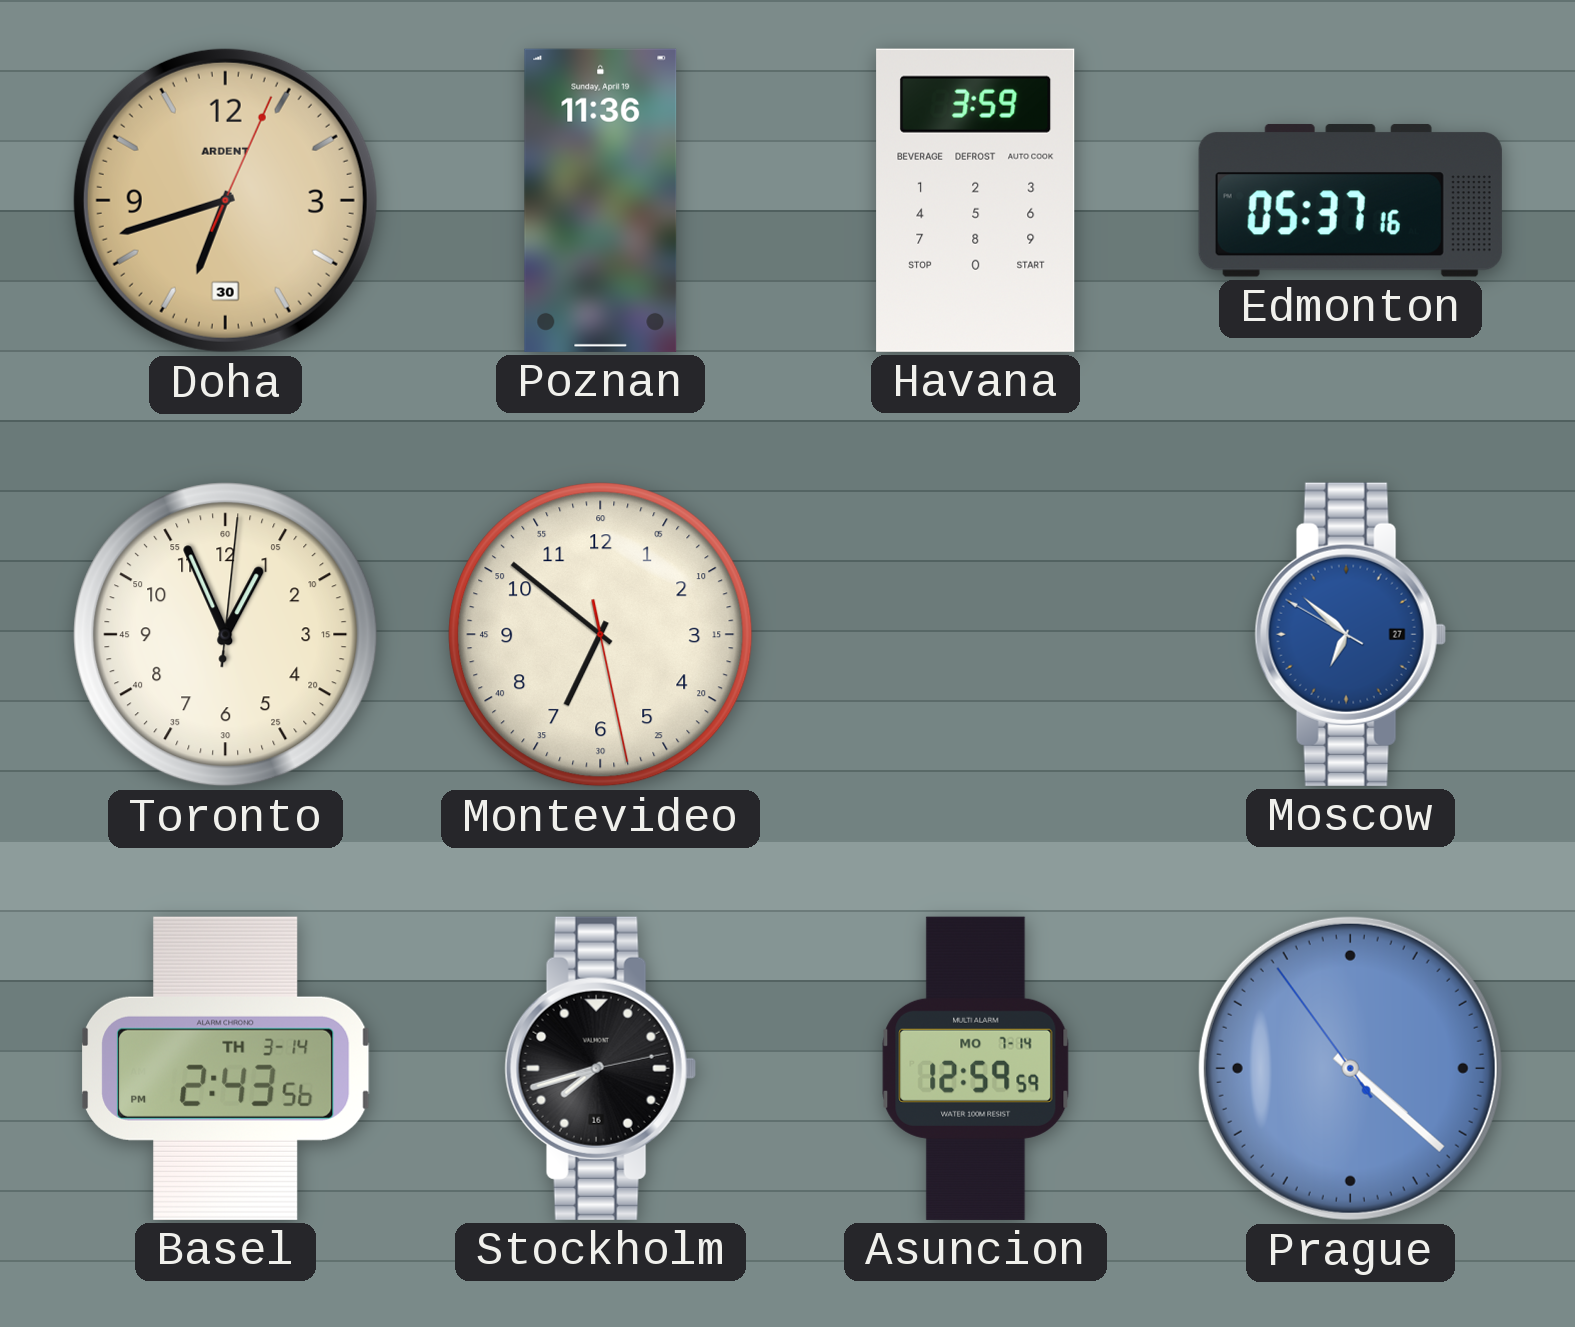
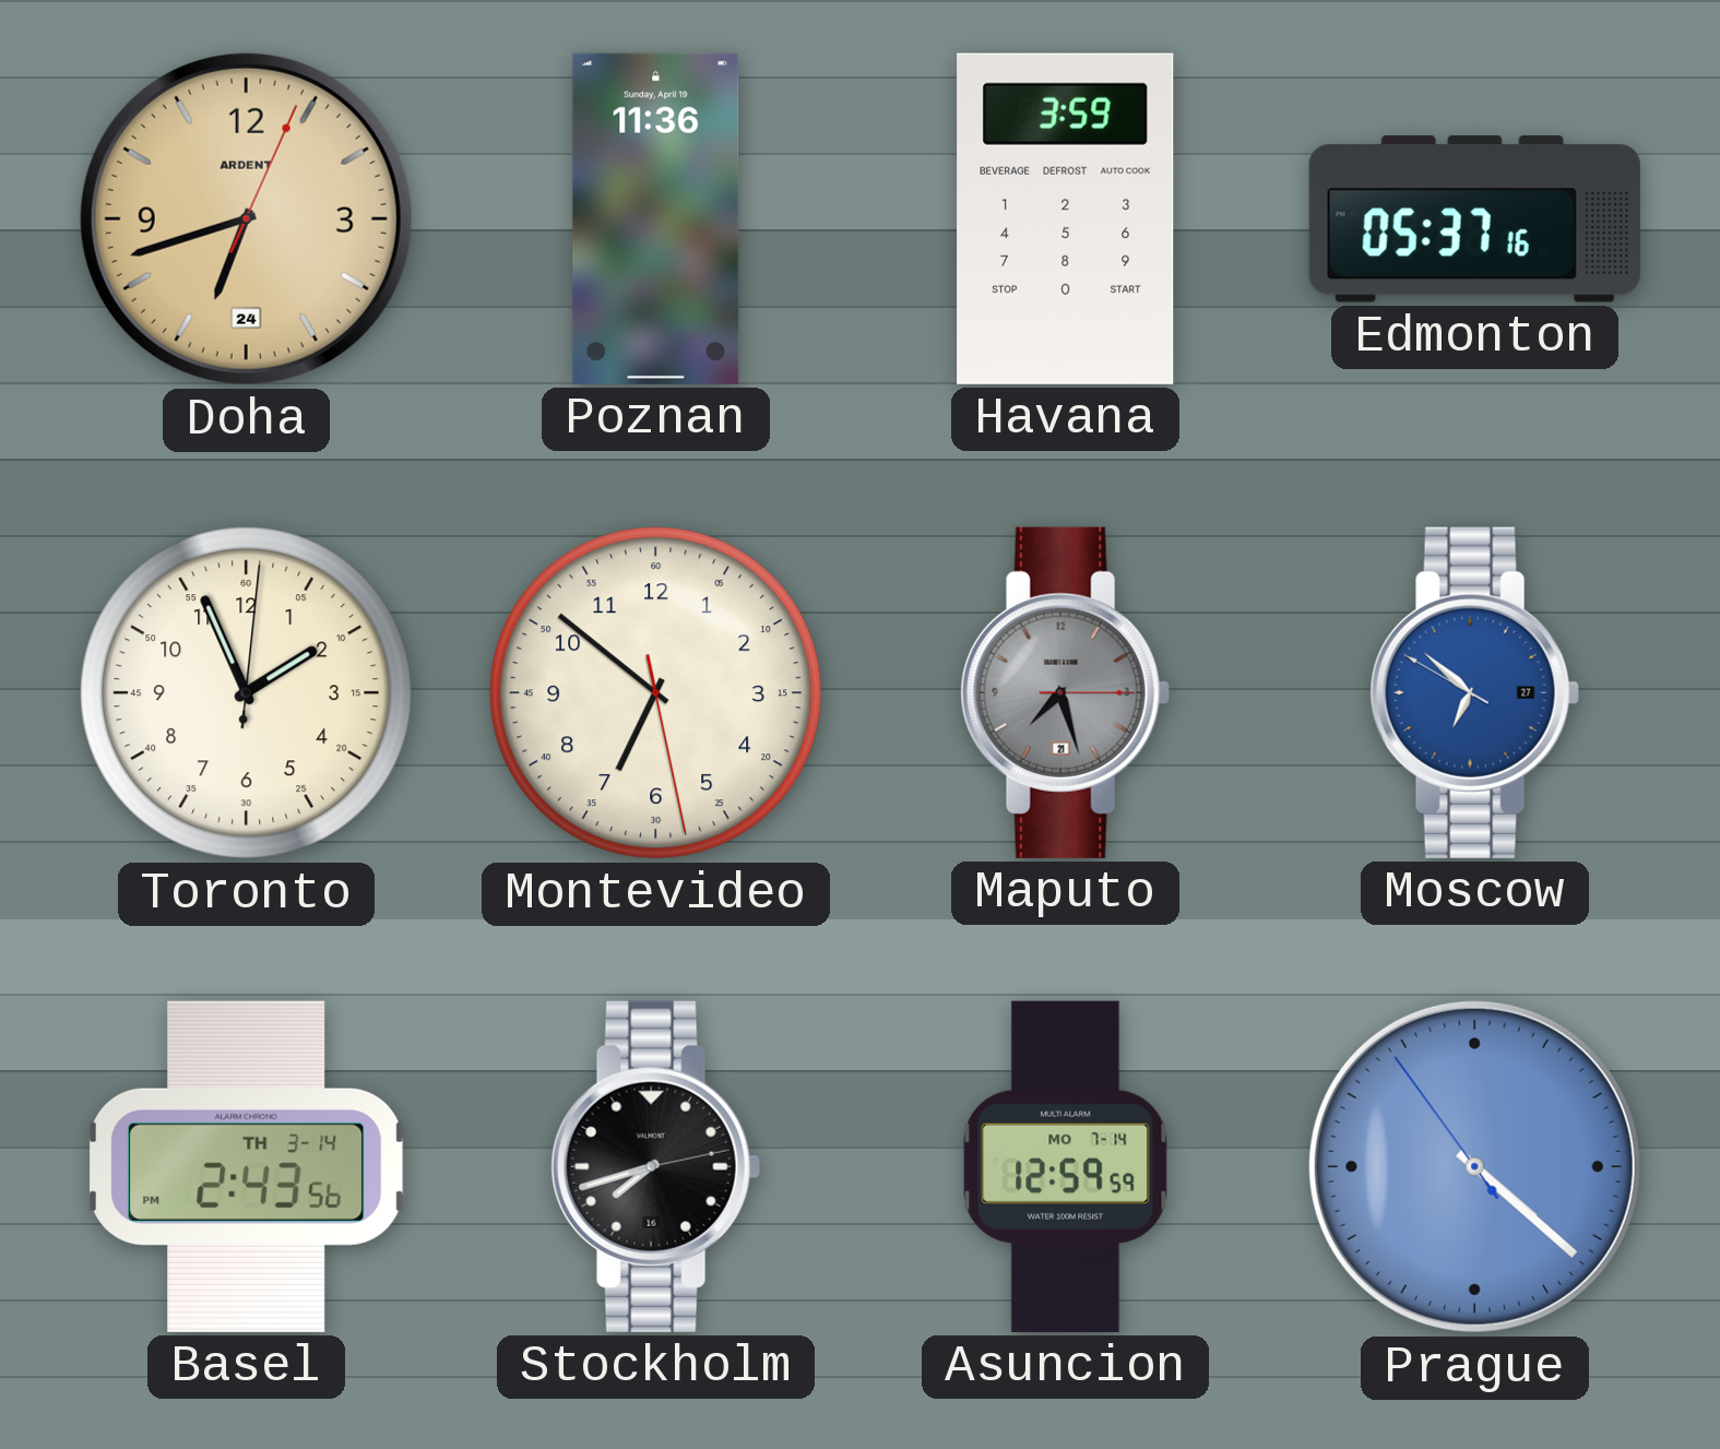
Doha date: 30 -> 24 (246, 218)
Toronto: 12:56 -> 1:56 (247, 693)
Maputo: none -> 7:27 (1065, 692)
